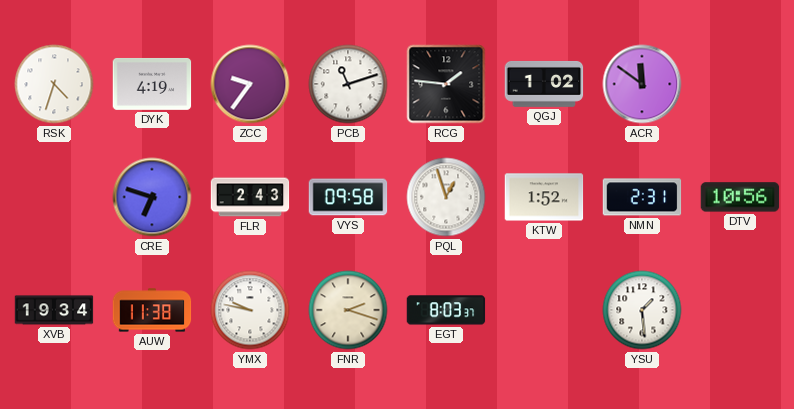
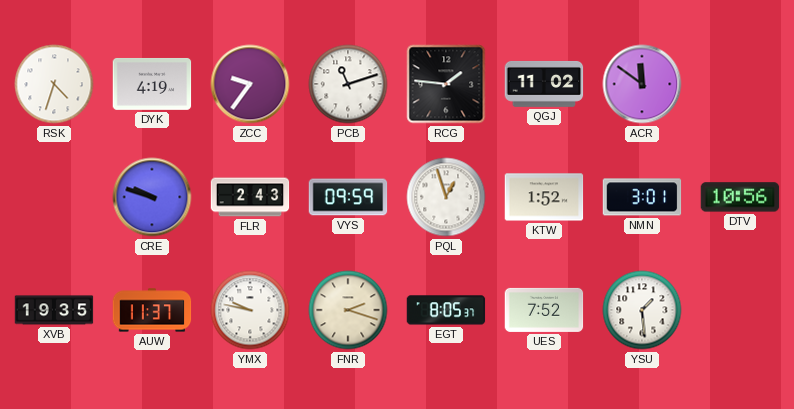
QGJ: 1:02 -> 11:02 (544, 84)
CRE: 6:48 -> 9:48 (152, 197)
VYS: 09:58 -> 09:59 (348, 197)
NMN: 2:31 -> 3:01 (642, 197)
XVB: 19:34 -> 19:35 (54, 310)
AUW: 11:38 -> 11:37 (152, 310)
EGT: 8:03 -> 8:05 (446, 310)
UES: none -> 7:52 (544, 310)
